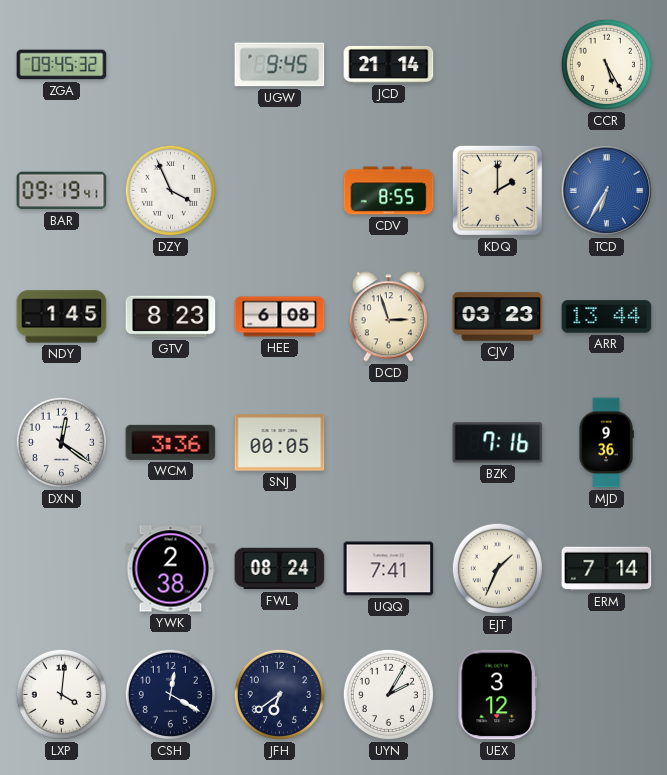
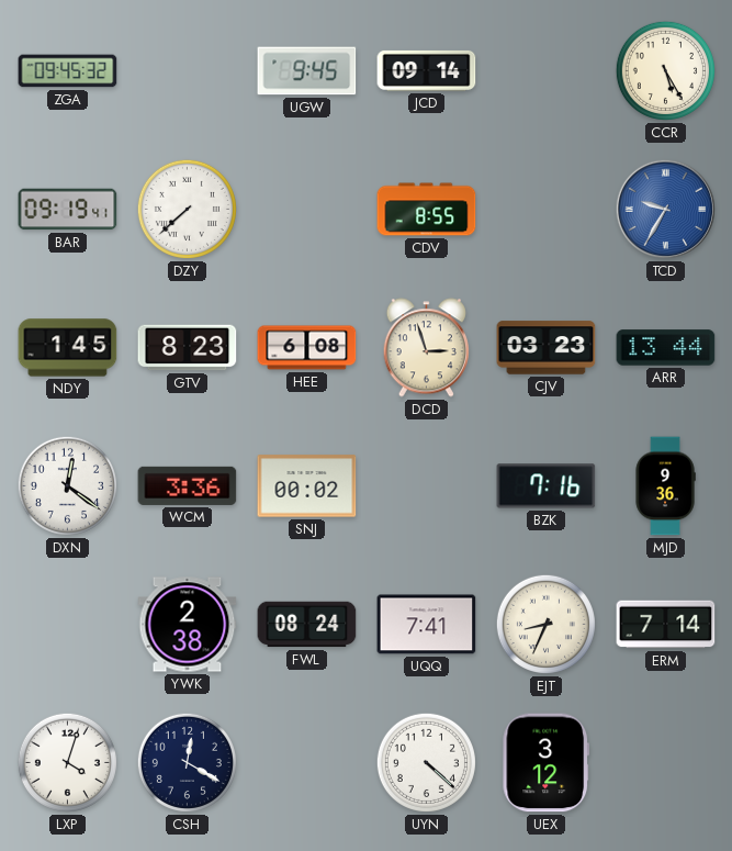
JCD: 21:14 -> 09:14 (427, 70)
DZY: 3:56 -> 7:38 (187, 209)
KDQ: 2:00 -> none (497, 190)
TCD: 6:35 -> 9:35 (665, 209)
SNJ: 00:05 -> 00:02 (307, 486)
EJT: 1:34 -> 8:34 (545, 624)
LXP: 4:01 -> 4:03 (67, 762)
JFH: 6:39 -> none (279, 694)
UYN: 2:05 -> 4:22 (426, 762)
